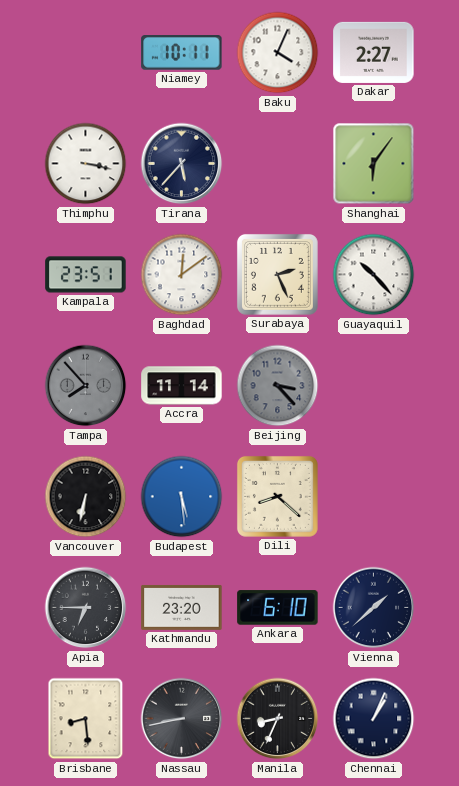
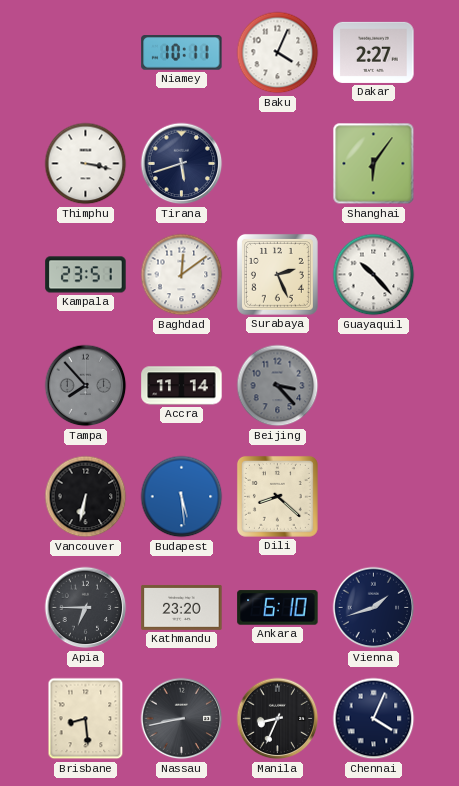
Tirana: 5:37 -> 5:42 (182, 164)
Vienna: 1:38 -> 1:42 (374, 608)
Chennai: 1:04 -> 4:04 (374, 719)
